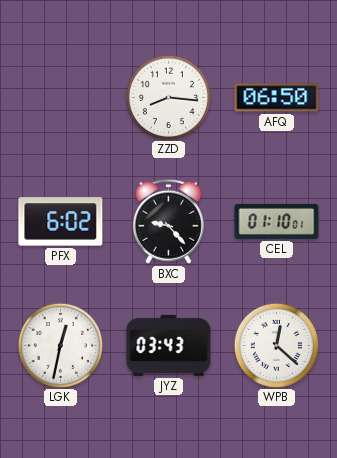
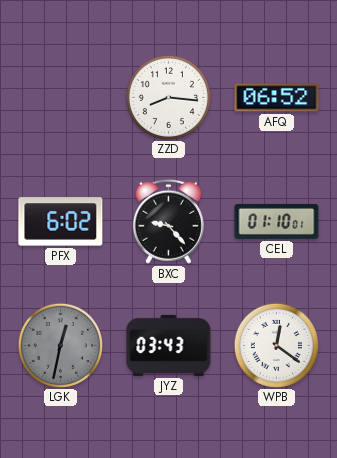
AFQ: 06:50 -> 06:52 (277, 98)
LGK dial: white -> grey (60, 345)
WPB: 12:22 -> 12:21 (276, 345)
